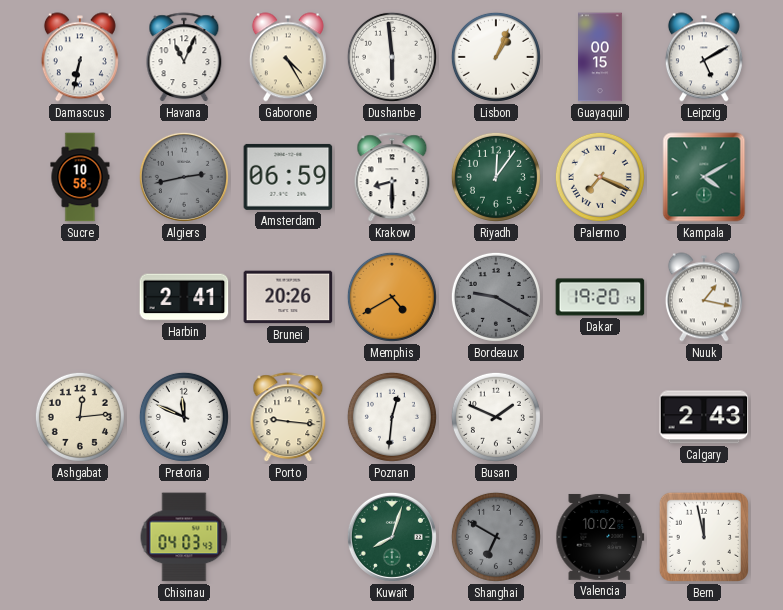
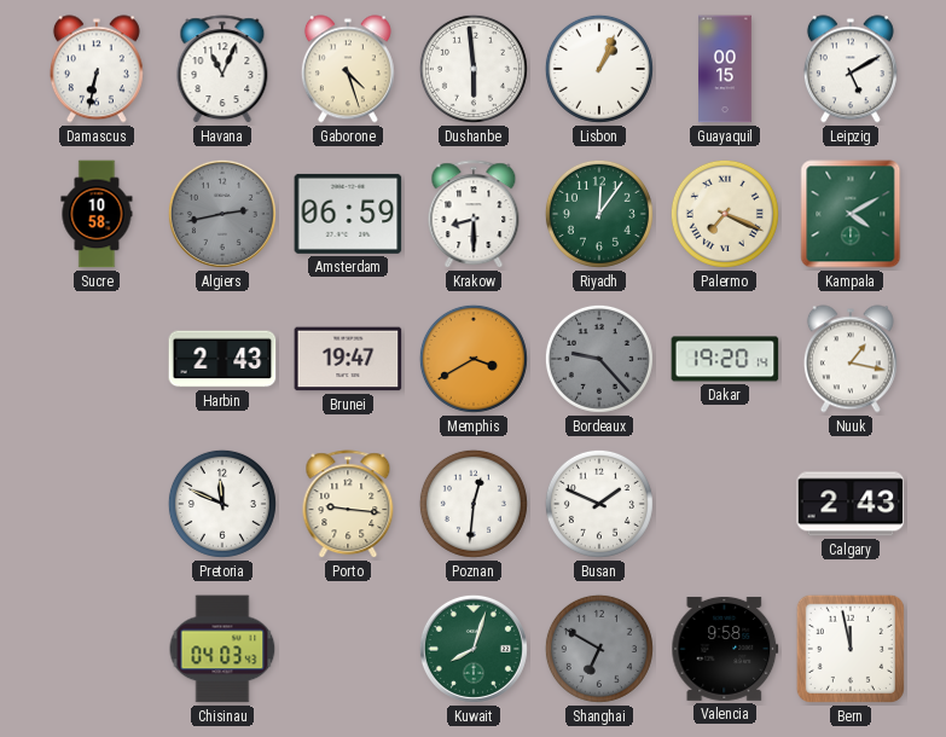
Gaborone: 4:25 -> 4:27 (348, 69)
Harbin: 2:41 -> 2:43 (222, 359)
Brunei: 20:26 -> 19:47 (348, 359)
Memphis: 4:40 -> 3:40 (474, 359)
Bordeaux: 9:20 -> 9:23 (599, 359)
Ashgabat: 12:14 -> none (80, 417)
Valencia: 10:02 -> 9:58 (725, 649)
